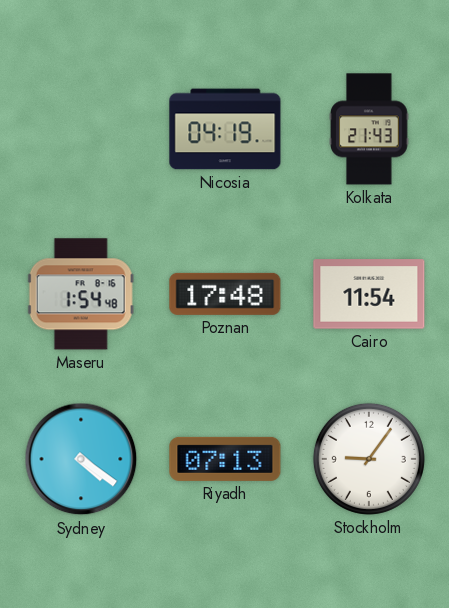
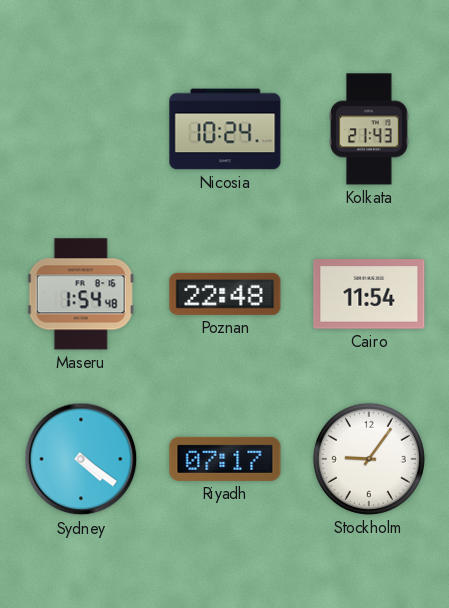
Nicosia: 04:19 -> 10:24 (225, 129)
Poznan: 17:48 -> 22:48 (225, 294)
Riyadh: 07:13 -> 07:17 (225, 459)
